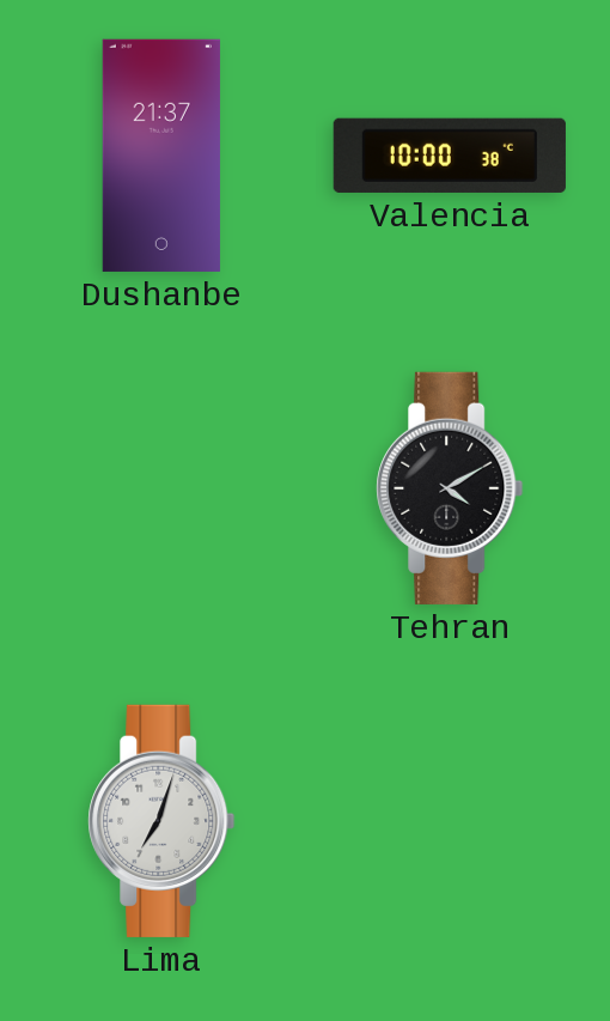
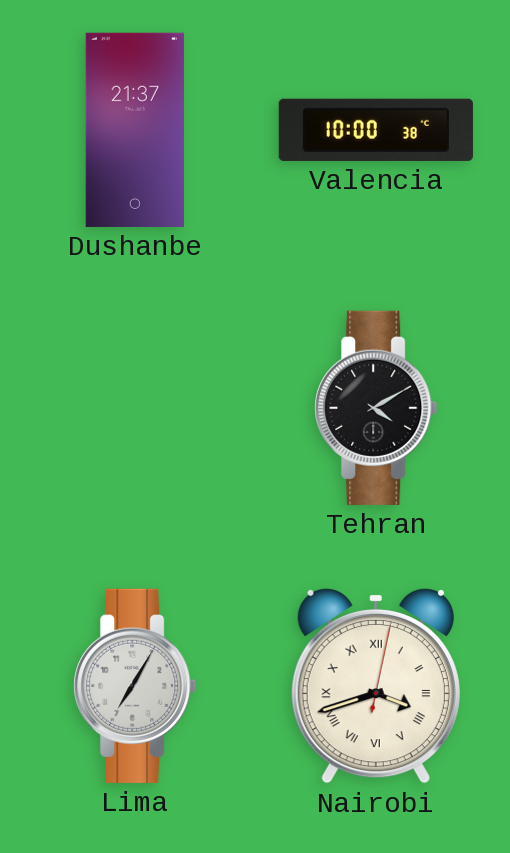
Lima: 7:03 -> 7:05 (135, 686)
Nairobi: none -> 3:42 (376, 686)
